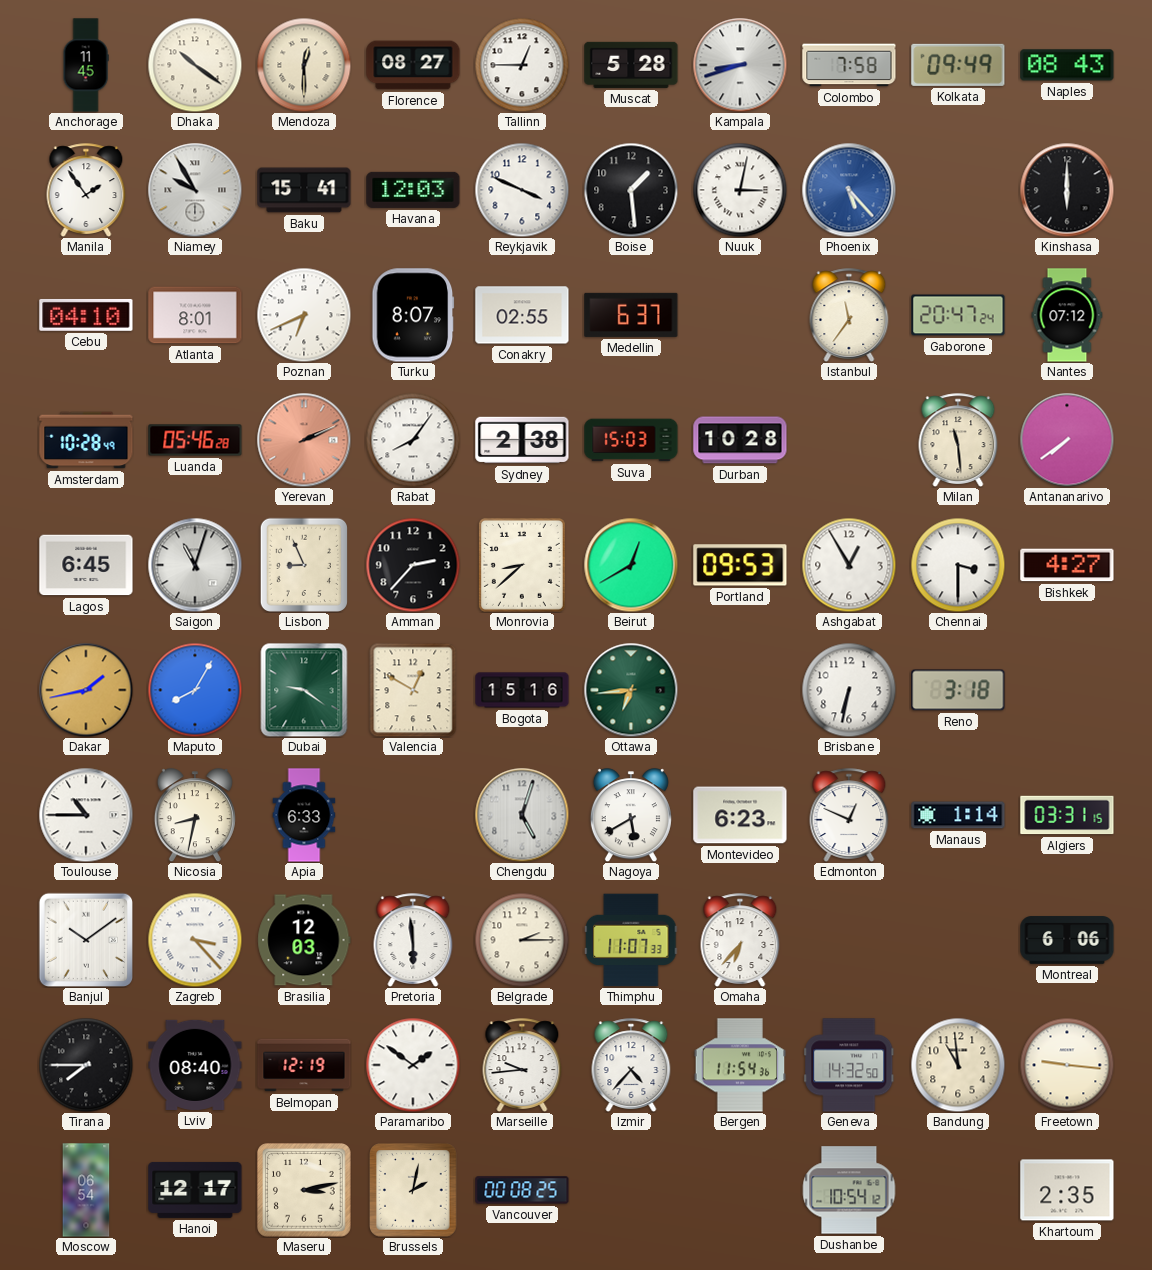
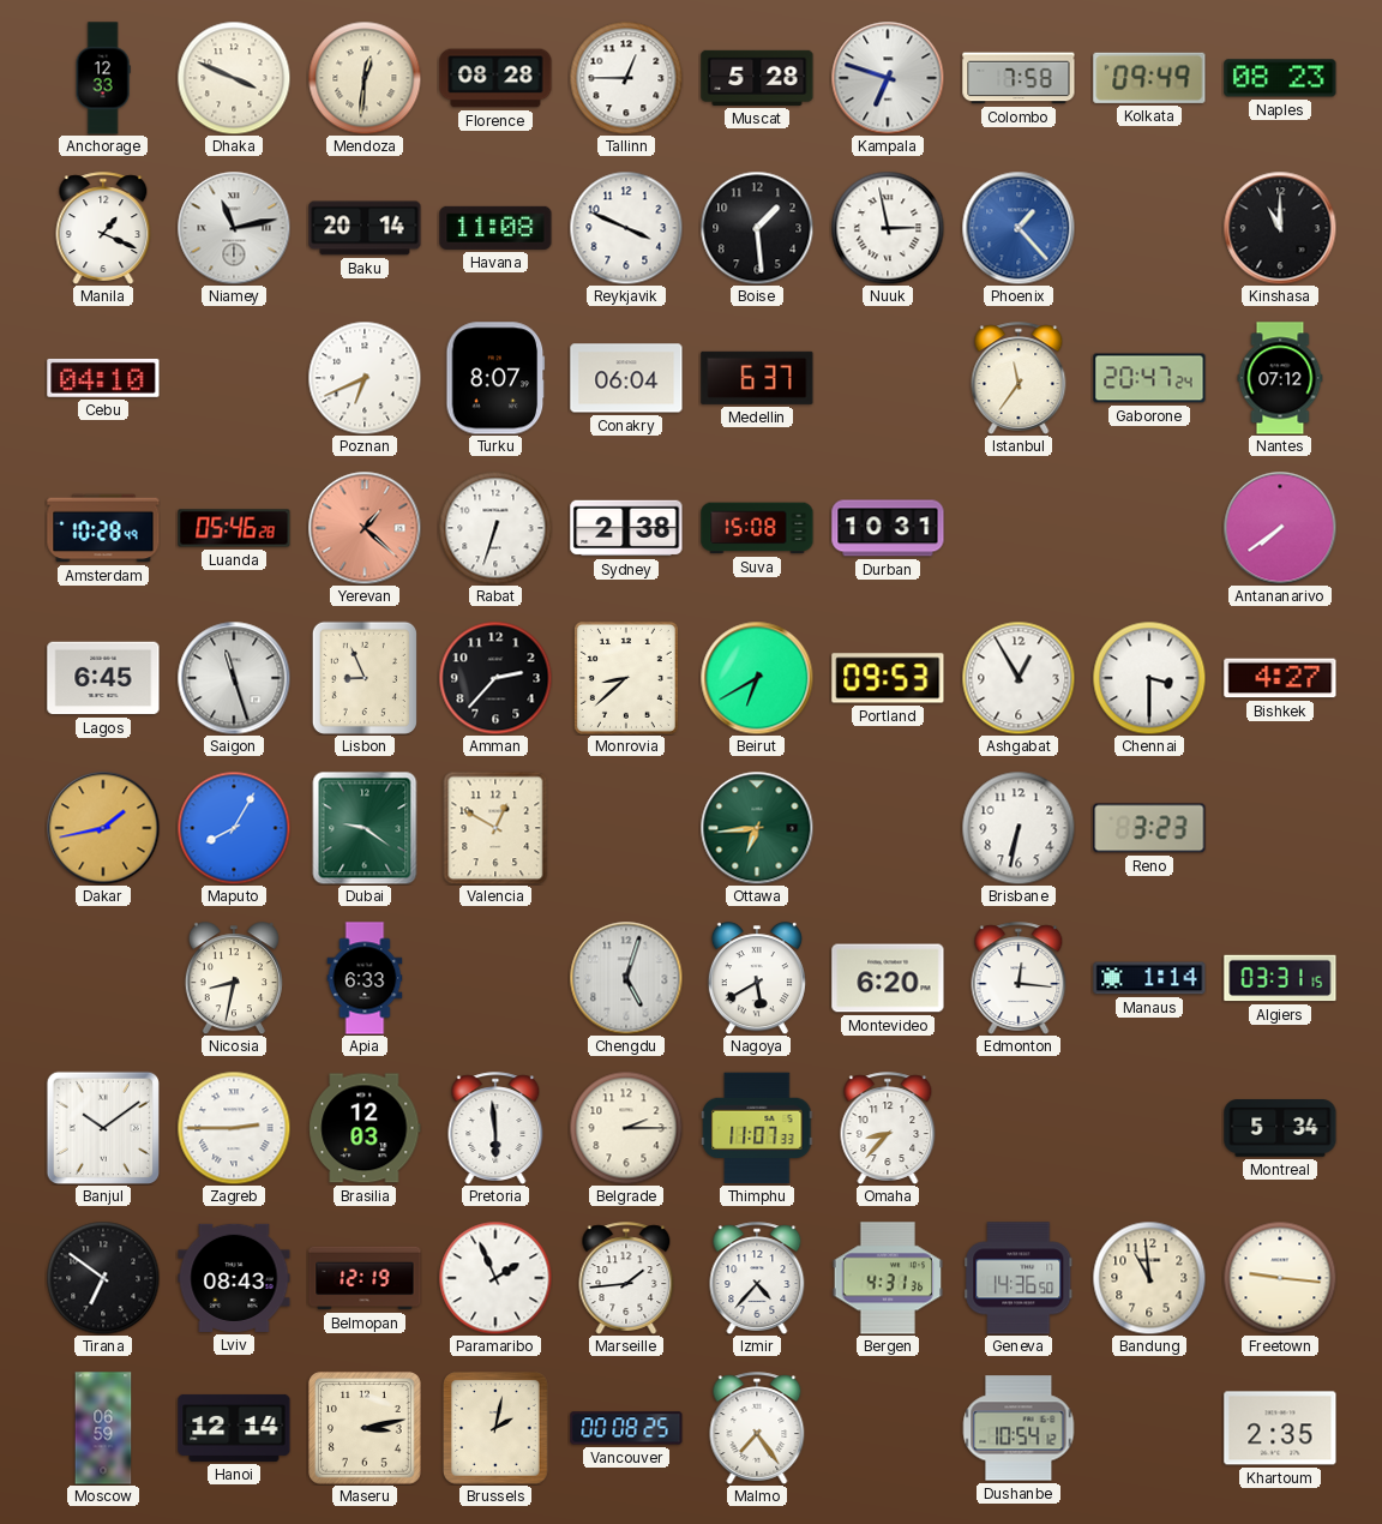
Anchorage: 11:45 -> 12:33 (103, 78)
Dhaka: 10:21 -> 3:49 (234, 78)
Mendoza: 12:30 -> 12:31 (365, 78)
Florence: 08:27 -> 08:28 (495, 78)
Kampala: 8:42 -> 6:48 (888, 78)
Naples: 08:43 -> 08:23 (1280, 78)
Manila: 1:54 -> 1:19 (103, 228)
Niamey: 9:55 -> 11:13 (234, 228)
Baku: 15:41 -> 20:14 (365, 228)
Havana: 12:03 -> 11:08 (495, 228)
Nuuk: 3:02 -> 2:58 (888, 228)
Phoenix: 5:23 -> 1:23 (1019, 228)
Kinshasa: 6:00 -> 11:00 (1280, 228)
Atlanta: 8:01 -> none (195, 315)
Conakry: 02:55 -> 06:04 (626, 378)
Yerevan: 2:11 -> 1:22 (365, 528)
Rabat: 8:06 -> 6:33 (495, 528)
Suva: 15:03 -> 15:08 (757, 528)
Durban: 10:28 -> 10:31 (888, 528)
Milan: 11:29 -> none (958, 440)
Saigon: 11:03 -> 11:27 (234, 678)
Beirut: 12:40 -> 6:40 (757, 678)
Bogota: 15:16 -> none (522, 690)
Reno: 3:18 -> 3:23 (1149, 828)
Toulouse: 10:45 -> none (86, 815)
Montevideo: 6:23 -> 6:20 (888, 978)
Edmonton: 12:49 -> 12:16 (1019, 978)
Zagreb: 3:23 -> 2:45 (234, 1128)
Omaha: 6:37 -> 8:37 (888, 1128)
Montreal: 6:06 -> 5:34 (1280, 1128)
Tirana: 7:45 -> 6:51 (103, 1278)
Lviv: 08:40 -> 08:43 (234, 1278)
Paramaribo: 1:51 -> 1:56 (495, 1278)
Marseille: 9:44 -> 1:44 (626, 1278)
Bergen: 11:54 -> 4:31 (888, 1278)
Geneva: 14:32 -> 14:36 (1019, 1278)
Moscow: 06:54 -> 06:59 (103, 1428)
Hanoi: 12:17 -> 12:14 (234, 1428)
Malmo: none -> 7:24 (757, 1428)
